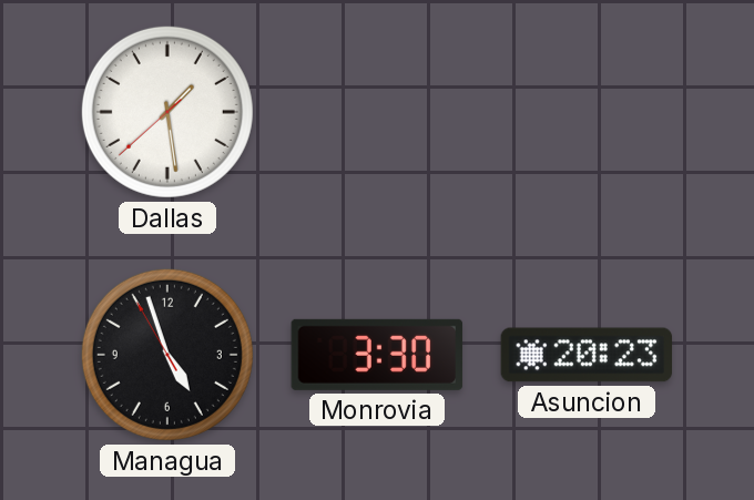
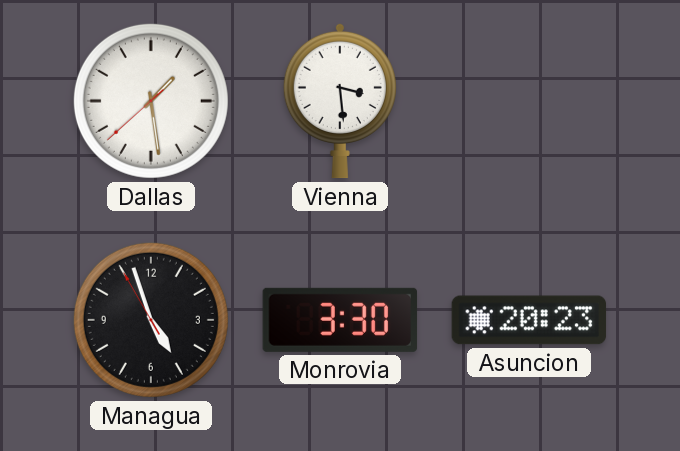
Vienna: none -> 3:29 (340, 101)
